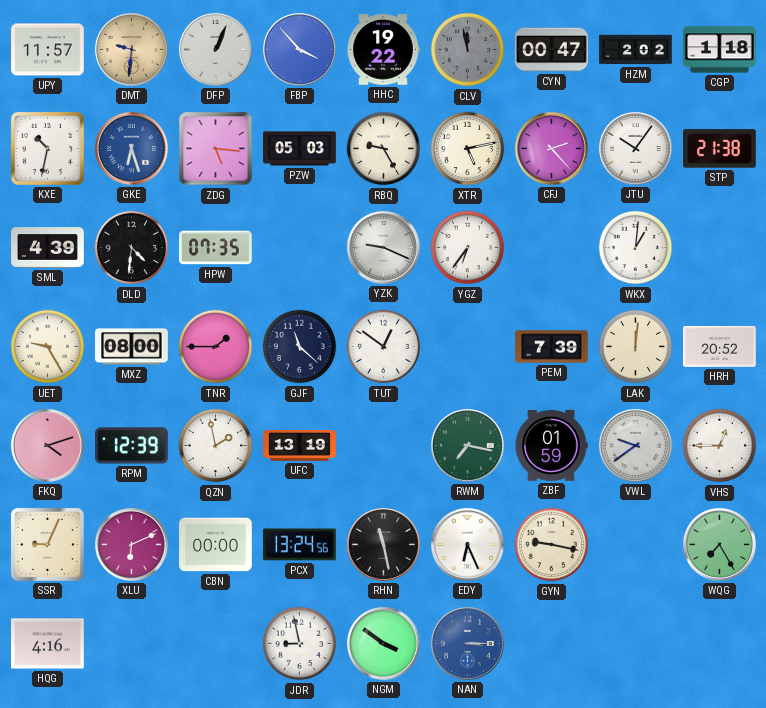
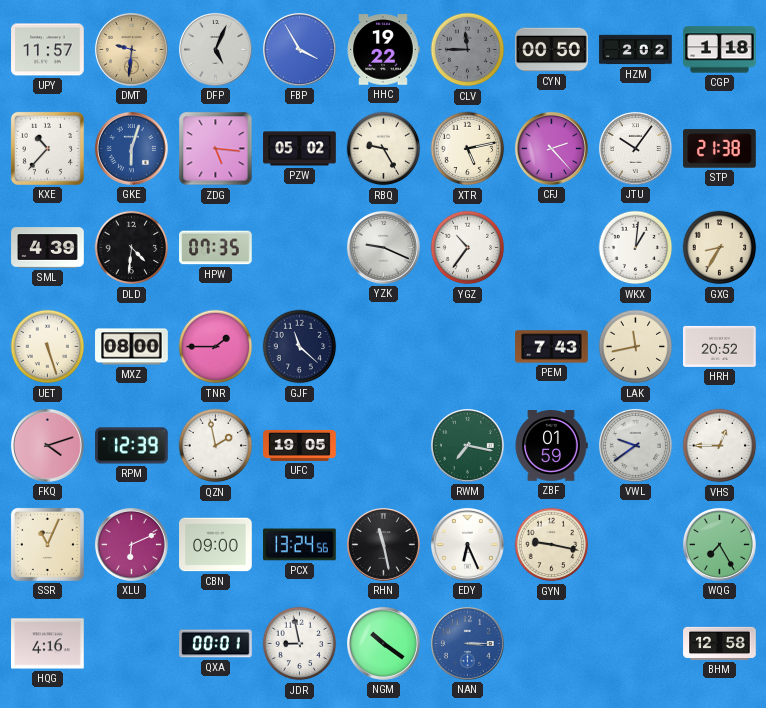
DFP: 1:04 -> 5:04 (215, 49)
FBP: 3:53 -> 3:55 (299, 49)
CLV: 11:58 -> 11:45 (468, 50)
CYN: 00:47 -> 00:50 (552, 50)
KXE: 10:32 -> 10:37 (47, 148)
GKE: 6:27 -> 6:03 (131, 148)
PZW: 05:03 -> 05:02 (300, 149)
YGZ: 6:36 -> 10:36 (468, 248)
GXG: none -> 8:35 (720, 248)
UET: 9:25 -> 5:27 (48, 347)
TUT: 12:51 -> none (384, 347)
PEM: 7:39 -> 7:43 (552, 347)
LAK: 12:01 -> 11:43 (636, 347)
UFC: 13:19 -> 19:05 (300, 446)
SSR: 9:04 -> 11:04 (47, 544)
CBN: 00:00 -> 09:00 (216, 545)
QXA: none -> 00:01 (216, 644)
NGM: 3:51 -> 10:21 (383, 643)
BHM: none -> 12:58 (720, 643)
